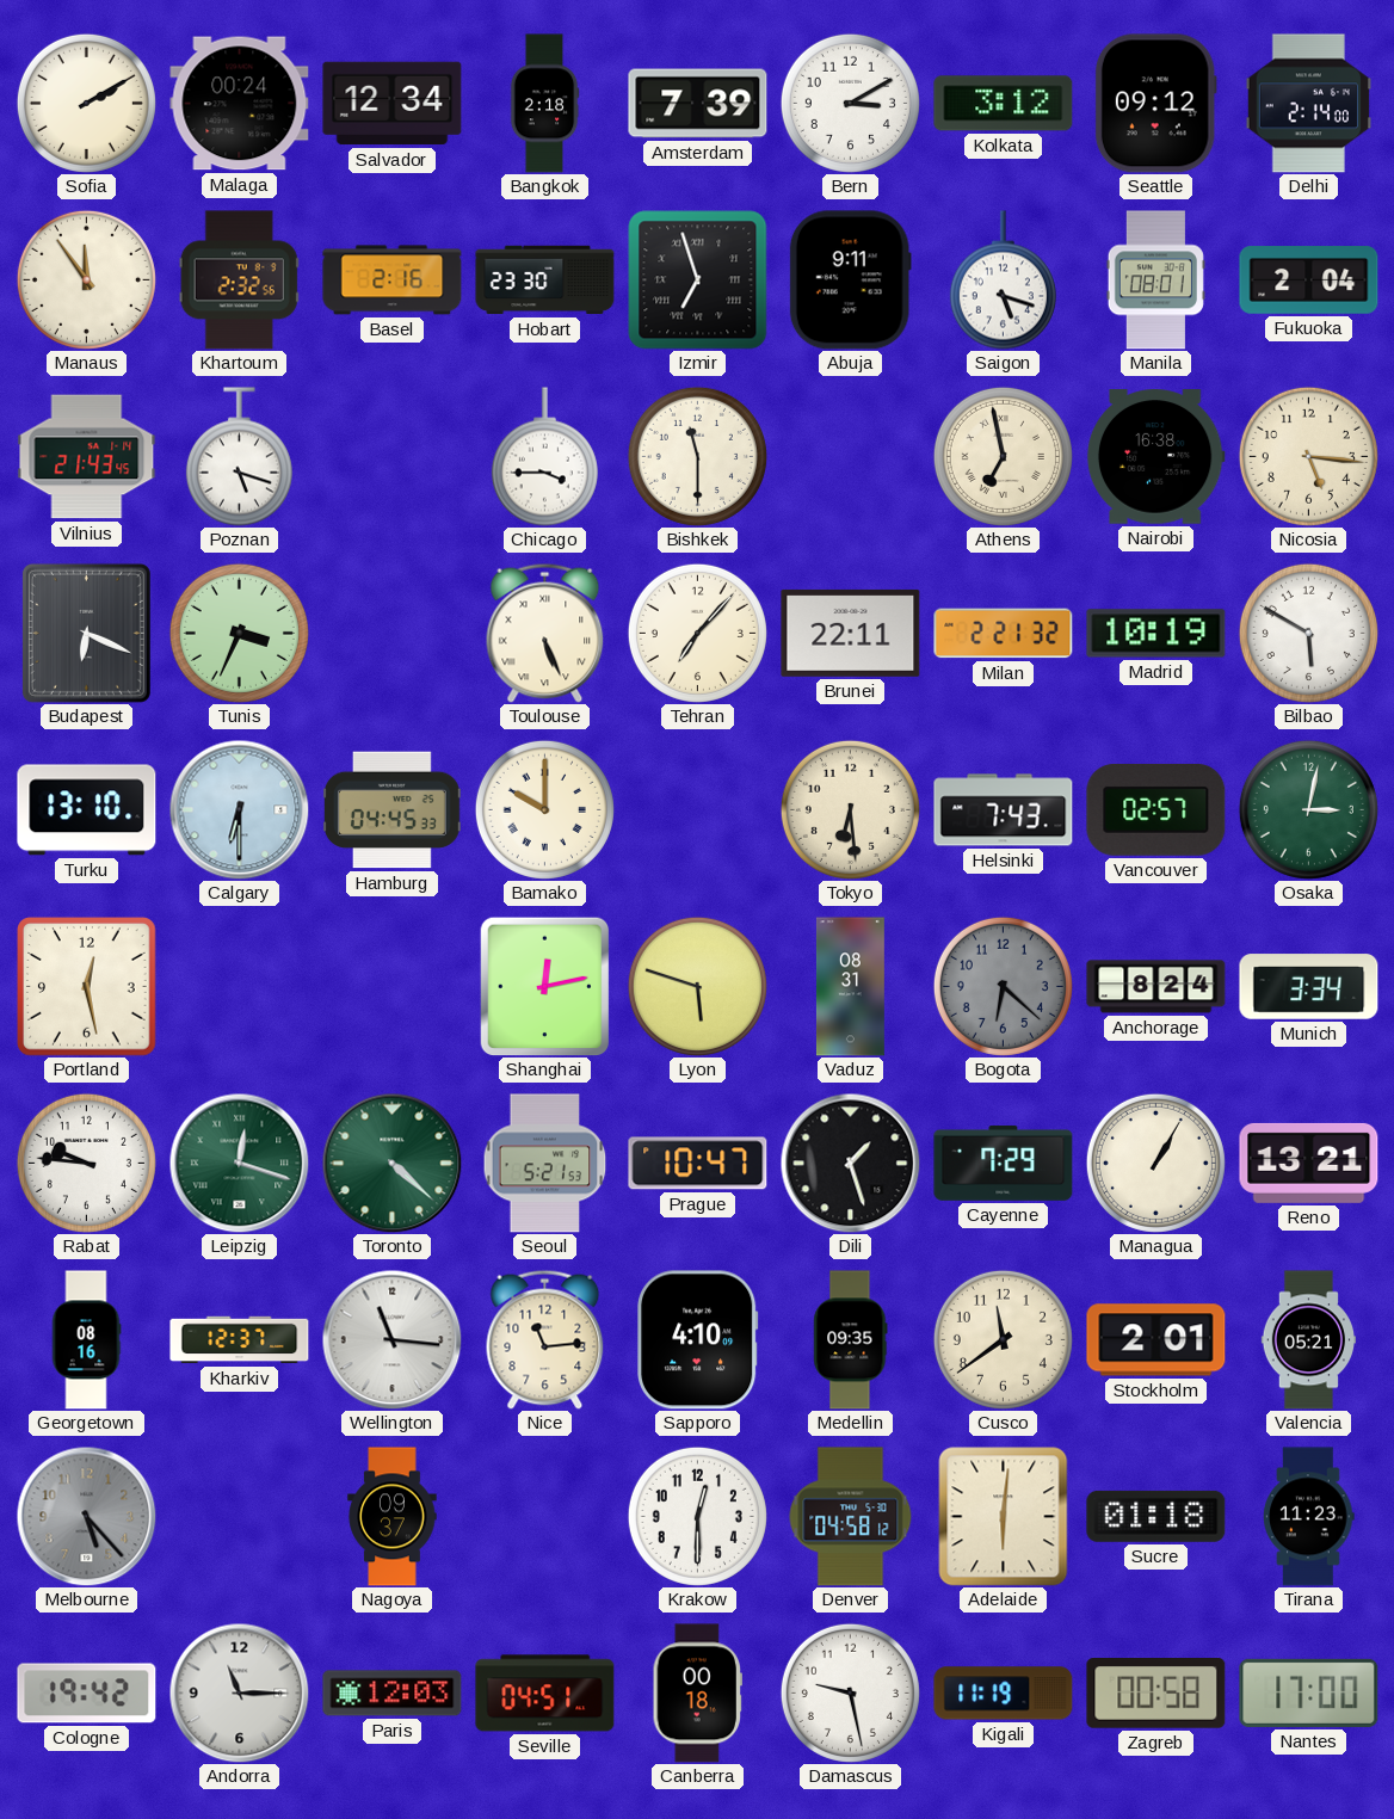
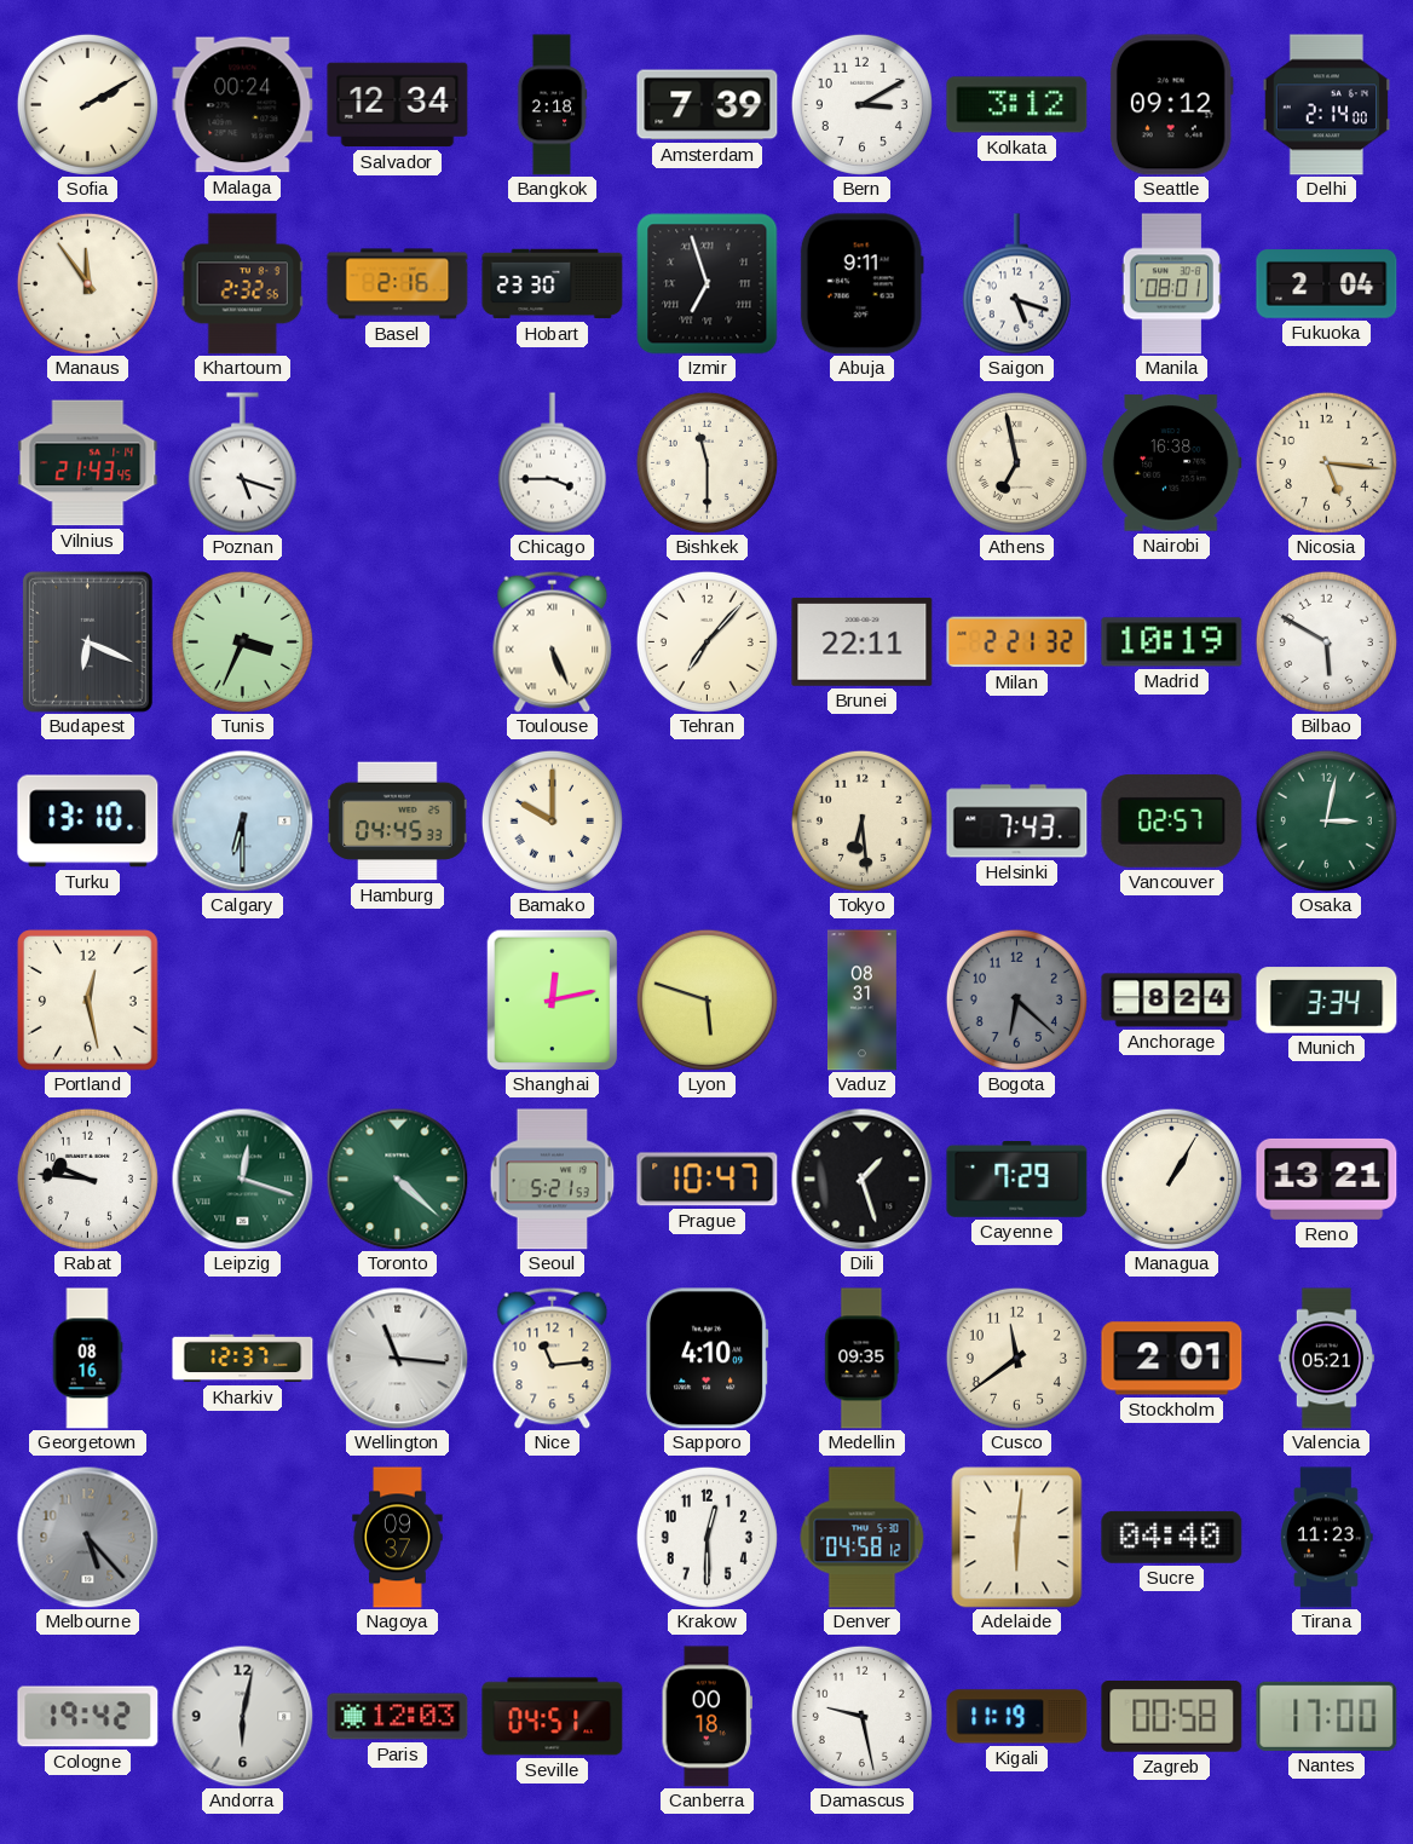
Sucre: 01:18 -> 04:40 (1172, 1537)
Andorra: 11:15 -> 6:02 (242, 1716)
